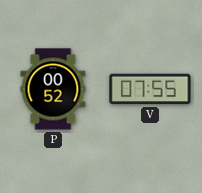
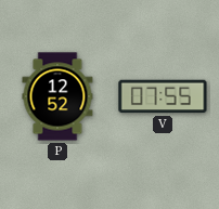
P: 00:52 -> 12:52 (57, 96)
